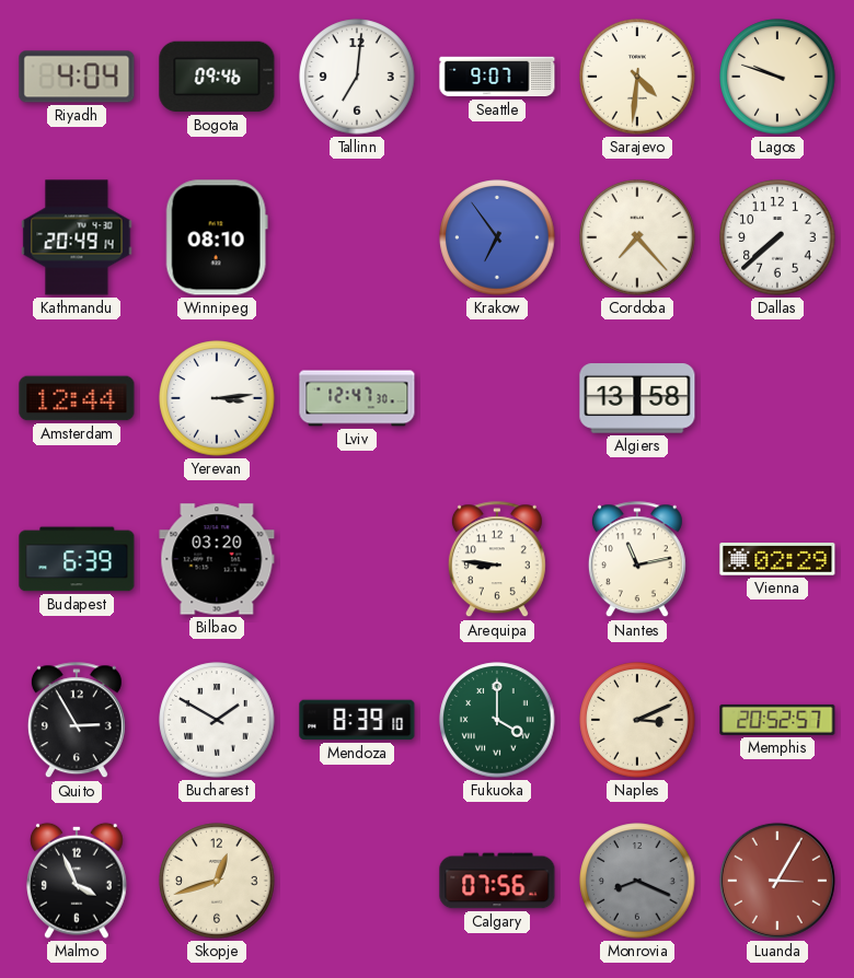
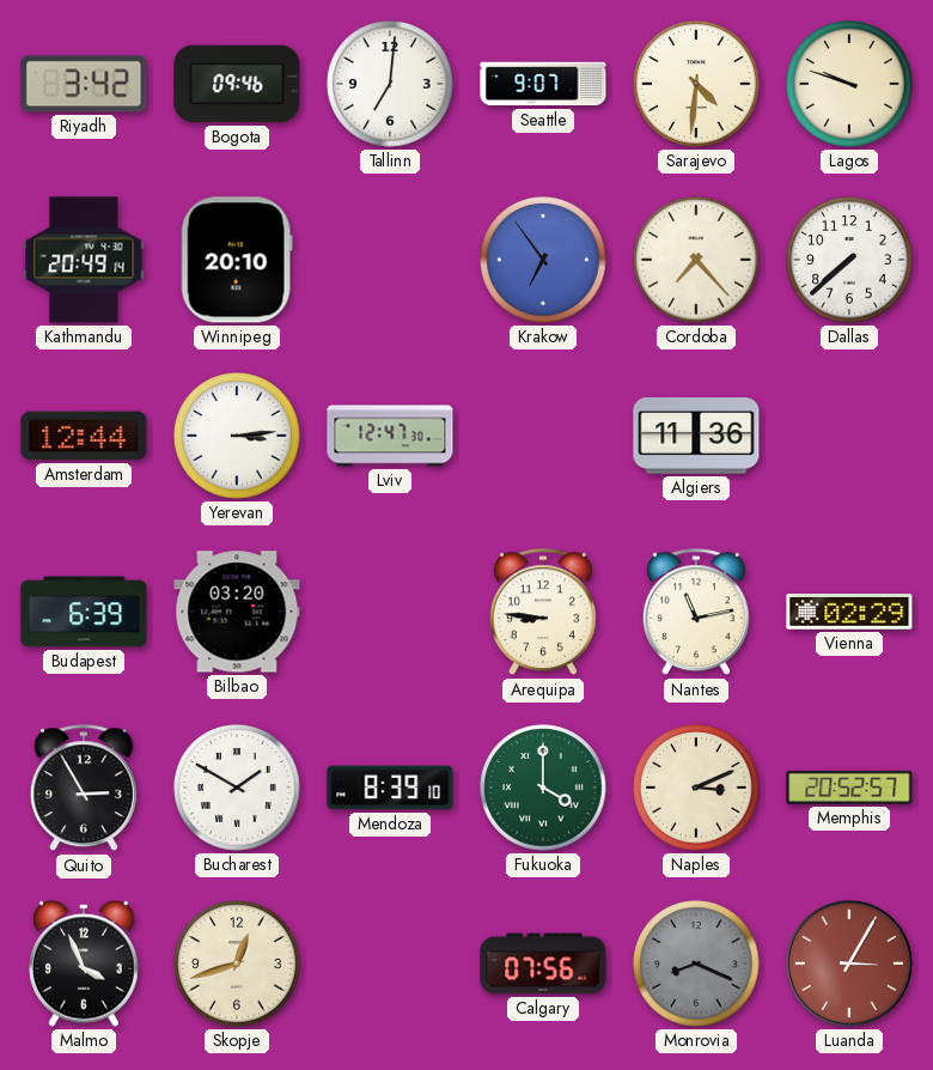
Riyadh: 4:04 -> 3:42 (84, 84)
Winnipeg: 08:10 -> 20:10 (237, 260)
Algiers: 13:58 -> 11:36 (696, 436)
